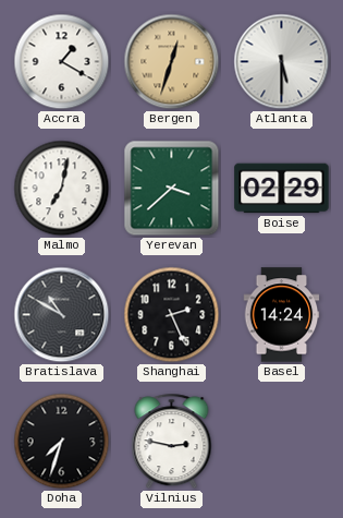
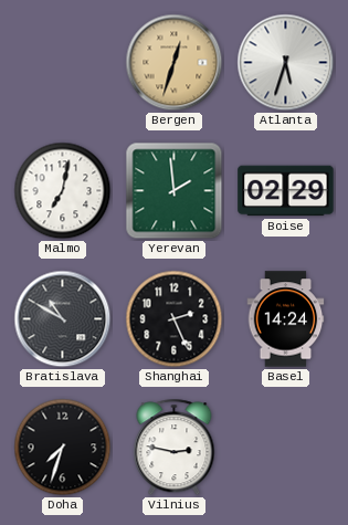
Accra: 1:20 -> none (62, 62)
Atlanta: 5:30 -> 5:33 (286, 63)
Yerevan: 3:38 -> 1:59 (175, 191)
